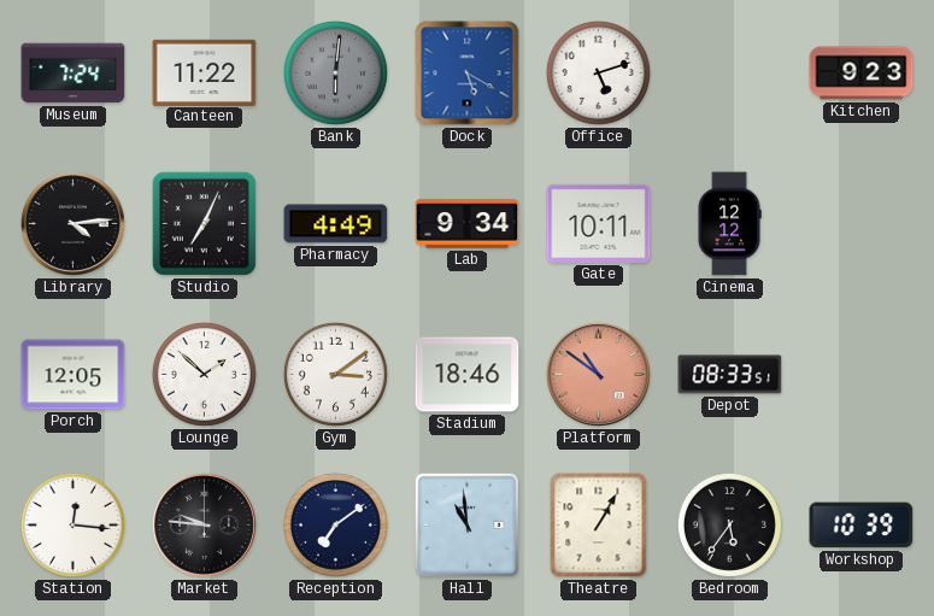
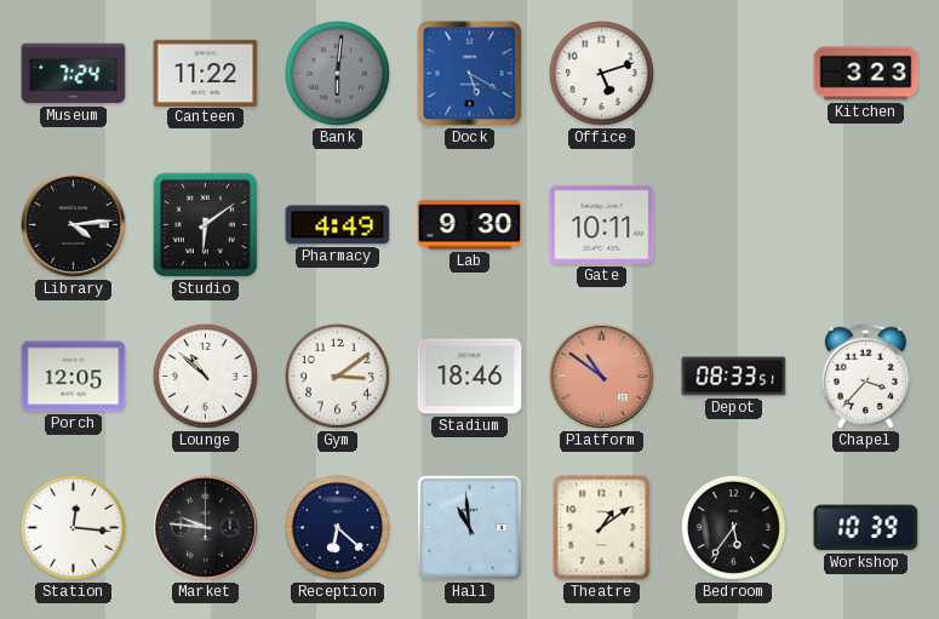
Kitchen: 9:23 -> 3:23 (866, 74)
Studio: 7:04 -> 6:09 (205, 224)
Lab: 9:34 -> 9:30 (470, 225)
Cinema: 12:12 -> none (729, 224)
Lounge: 1:52 -> 10:52 (205, 376)
Chapel: none -> 3:37 (865, 376)
Reception: 7:09 -> 6:22 (337, 527)
Theatre: 1:05 -> 1:09 (602, 528)
